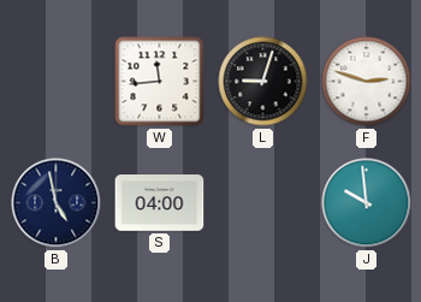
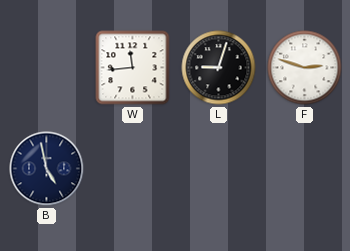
S: 04:00 -> none (160, 203)
J: 9:59 -> none (367, 203)
